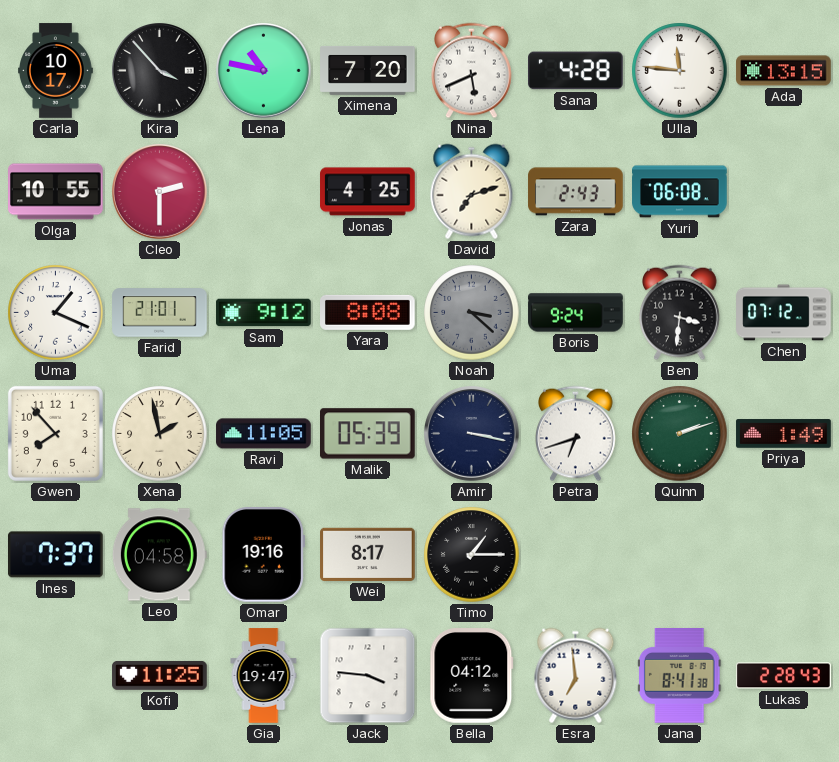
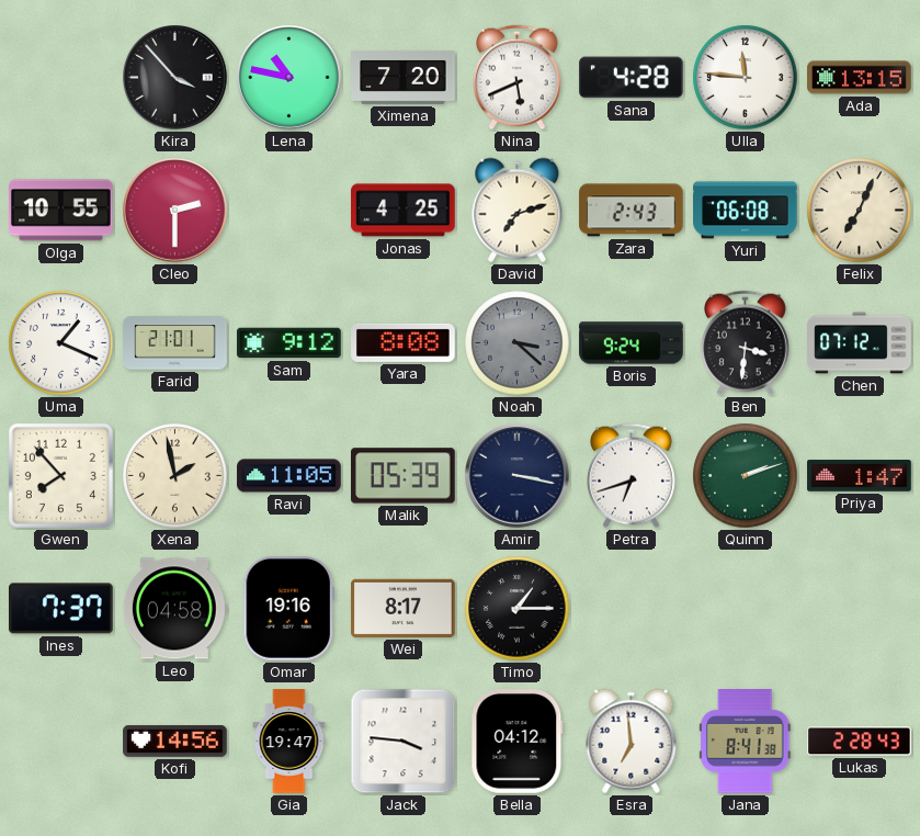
Carla: 10:17 -> none (56, 71)
Felix: none -> 7:04 (860, 211)
Priya: 1:49 -> 1:47 (860, 476)
Kofi: 11:25 -> 14:56 (175, 741)
